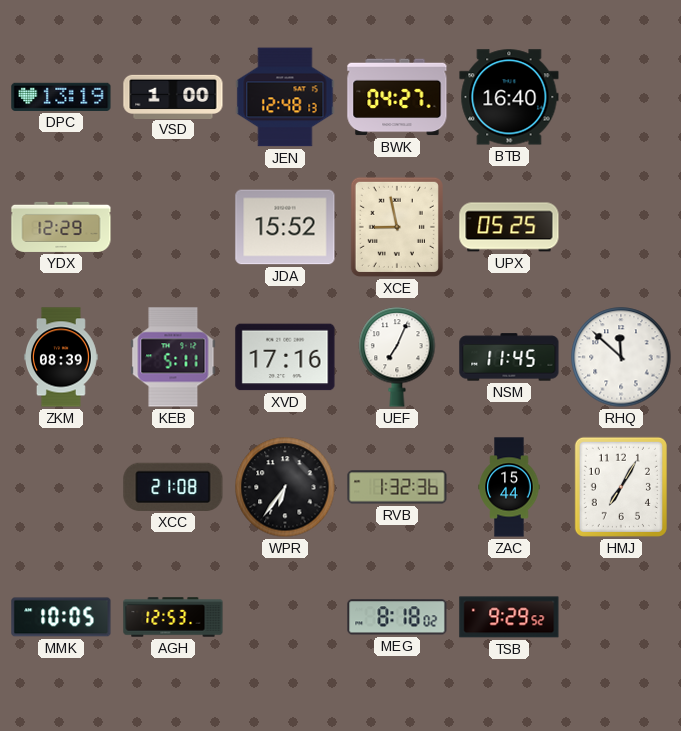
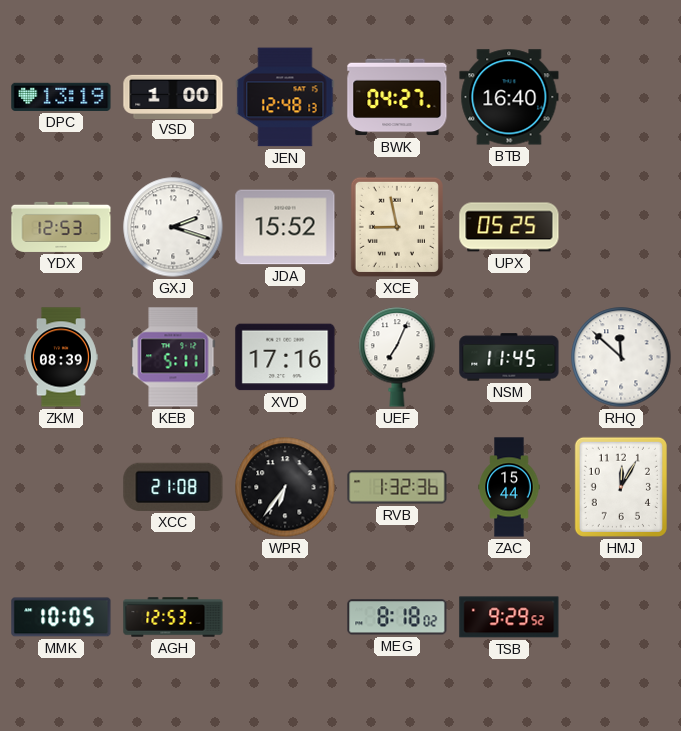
YDX: 12:29 -> 12:53 (61, 227)
GXJ: none -> 2:18 (173, 227)
HMJ: 7:05 -> 12:05 (621, 487)
